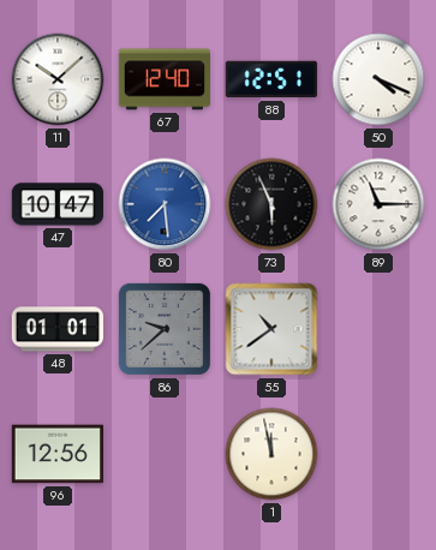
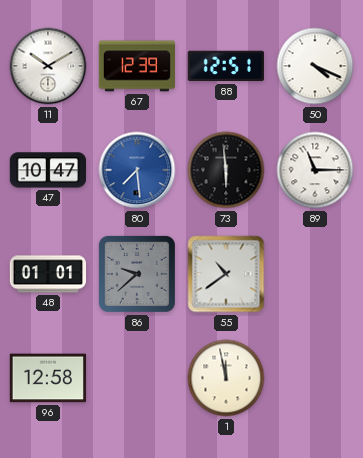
11: 10:08 -> 10:10 (48, 66)
67: 12:40 -> 12:39 (136, 66)
73: 5:56 -> 5:59 (226, 170)
96: 12:56 -> 12:58 (47, 378)
